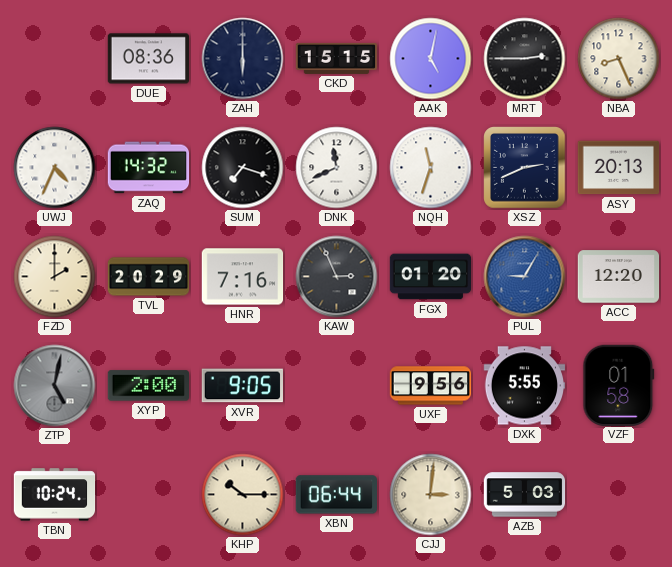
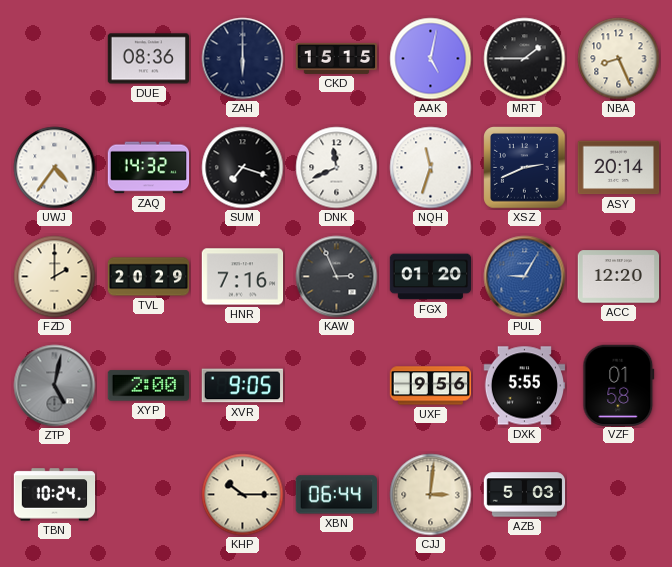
MRT: 2:45 -> 1:45 (525, 59)
UWJ: 4:34 -> 4:36 (55, 168)
ASY: 20:13 -> 20:14 (619, 168)
